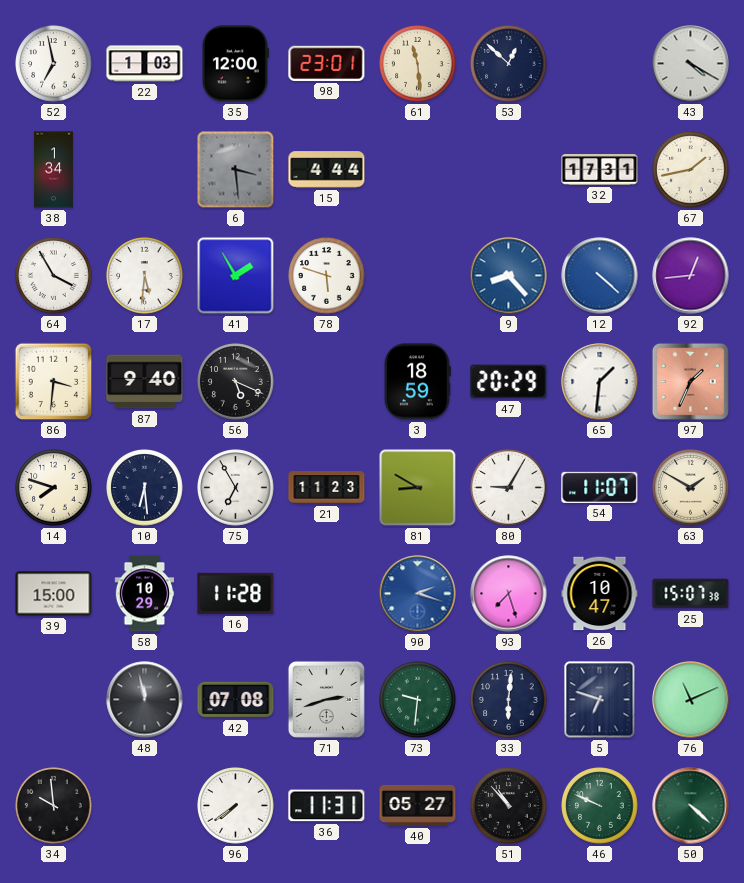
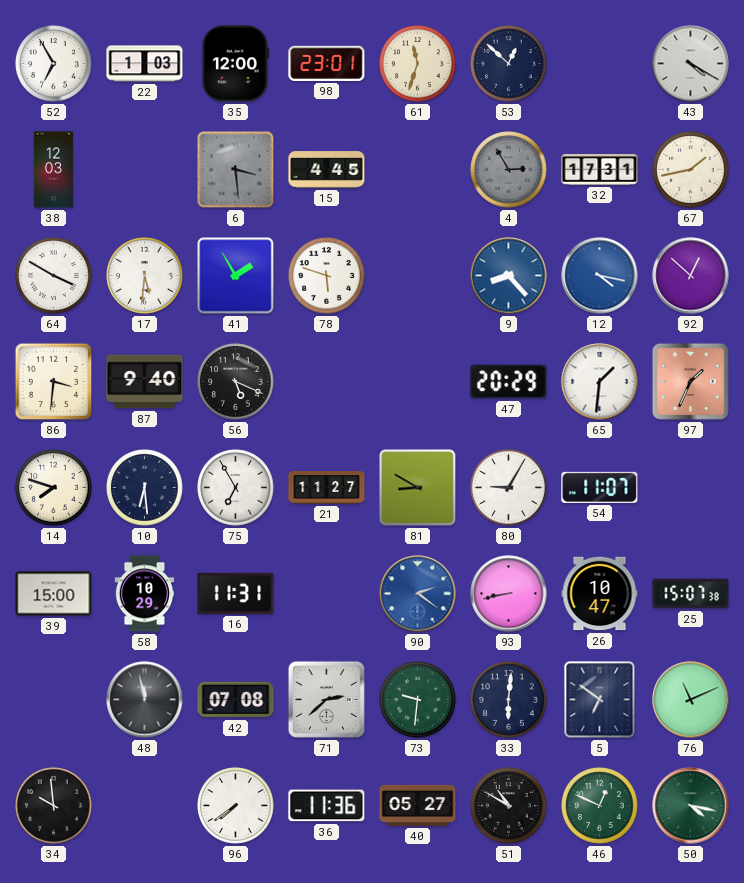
52: 6:58 -> 6:55 (54, 64)
61: 11:29 -> 11:33 (418, 64)
38: 1:34 -> 12:03 (53, 170)
15: 4:44 -> 4:45 (327, 170)
4: none -> 2:55 (509, 170)
64: 3:55 -> 3:50 (54, 276)
12: 4:22 -> 4:17 (600, 276)
92: 12:44 -> 12:52 (691, 276)
3: 18:59 -> none (417, 382)
21: 11:23 -> 11:27 (327, 488)
63: 1:50 -> none (691, 488)
16: 11:28 -> 11:31 (236, 593)
90: 2:18 -> 2:21 (418, 594)
93: 7:27 -> 8:43 (509, 594)
71: 2:42 -> 2:38 (326, 699)
5: 6:48 -> 6:51 (600, 700)
36: 11:31 -> 11:36 (327, 806)
51: 10:53 -> 10:50 (509, 806)
46: 9:49 -> 12:49 (600, 806)
50: 4:22 -> 4:17 (691, 806)
